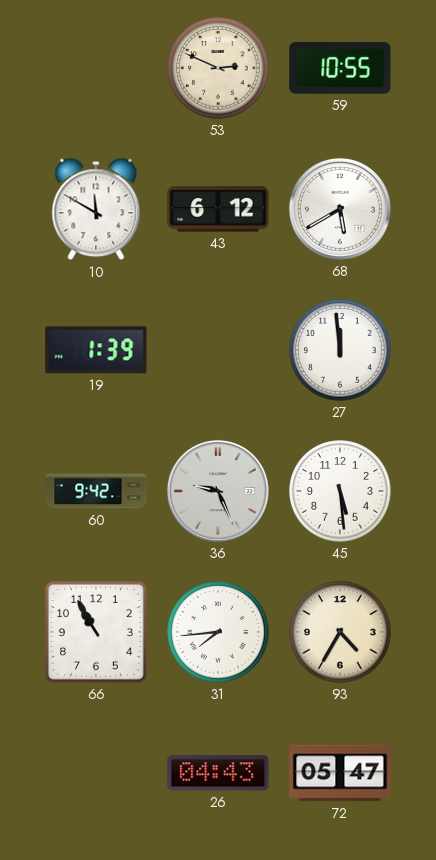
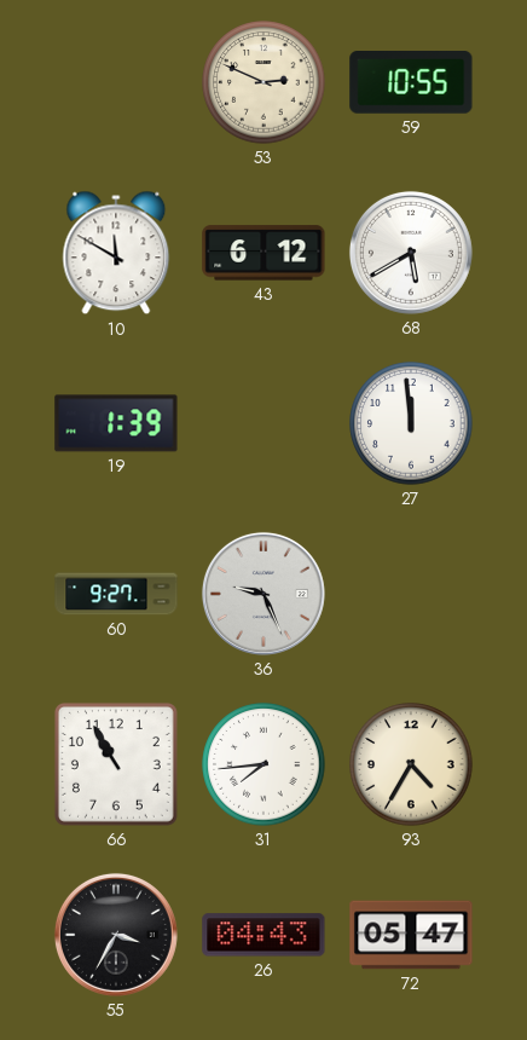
60: 9:42 -> 9:27 (116, 594)
45: 5:29 -> none (340, 491)
55: none -> 3:35 (116, 935)
